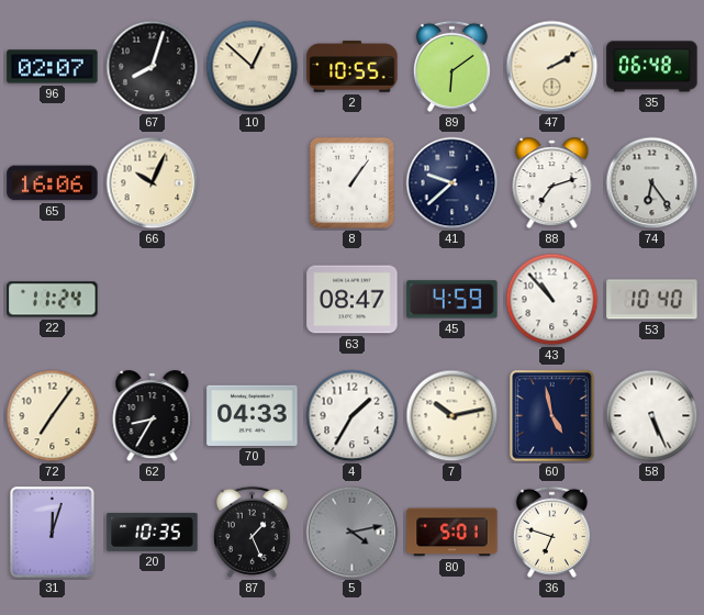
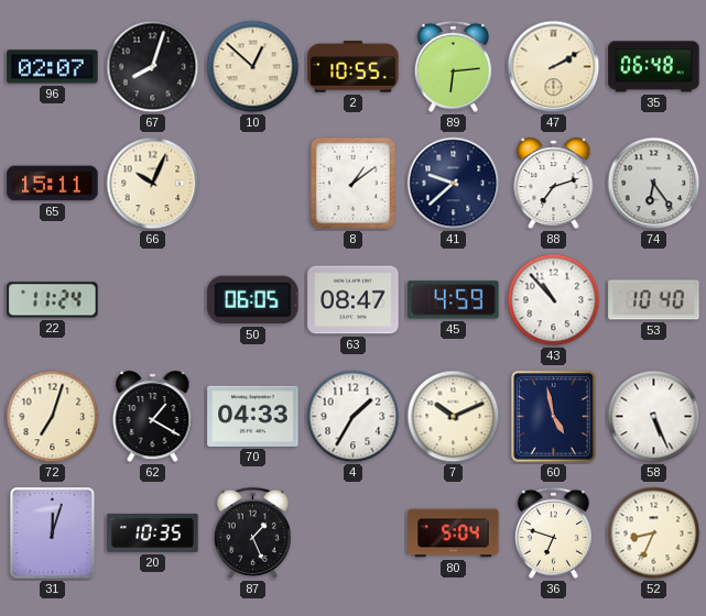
89: 6:09 -> 6:14 (453, 66)
65: 16:06 -> 15:11 (53, 184)
8: 1:06 -> 1:09 (352, 183)
50: none -> 06:05 (253, 300)
72: 7:06 -> 7:03 (53, 417)
62: 8:35 -> 1:20 (153, 417)
7: 10:13 -> 10:11 (454, 417)
5: 4:13 -> none (353, 533)
80: 5:01 -> 5:04 (454, 533)
52: none -> 8:34 (654, 533)
